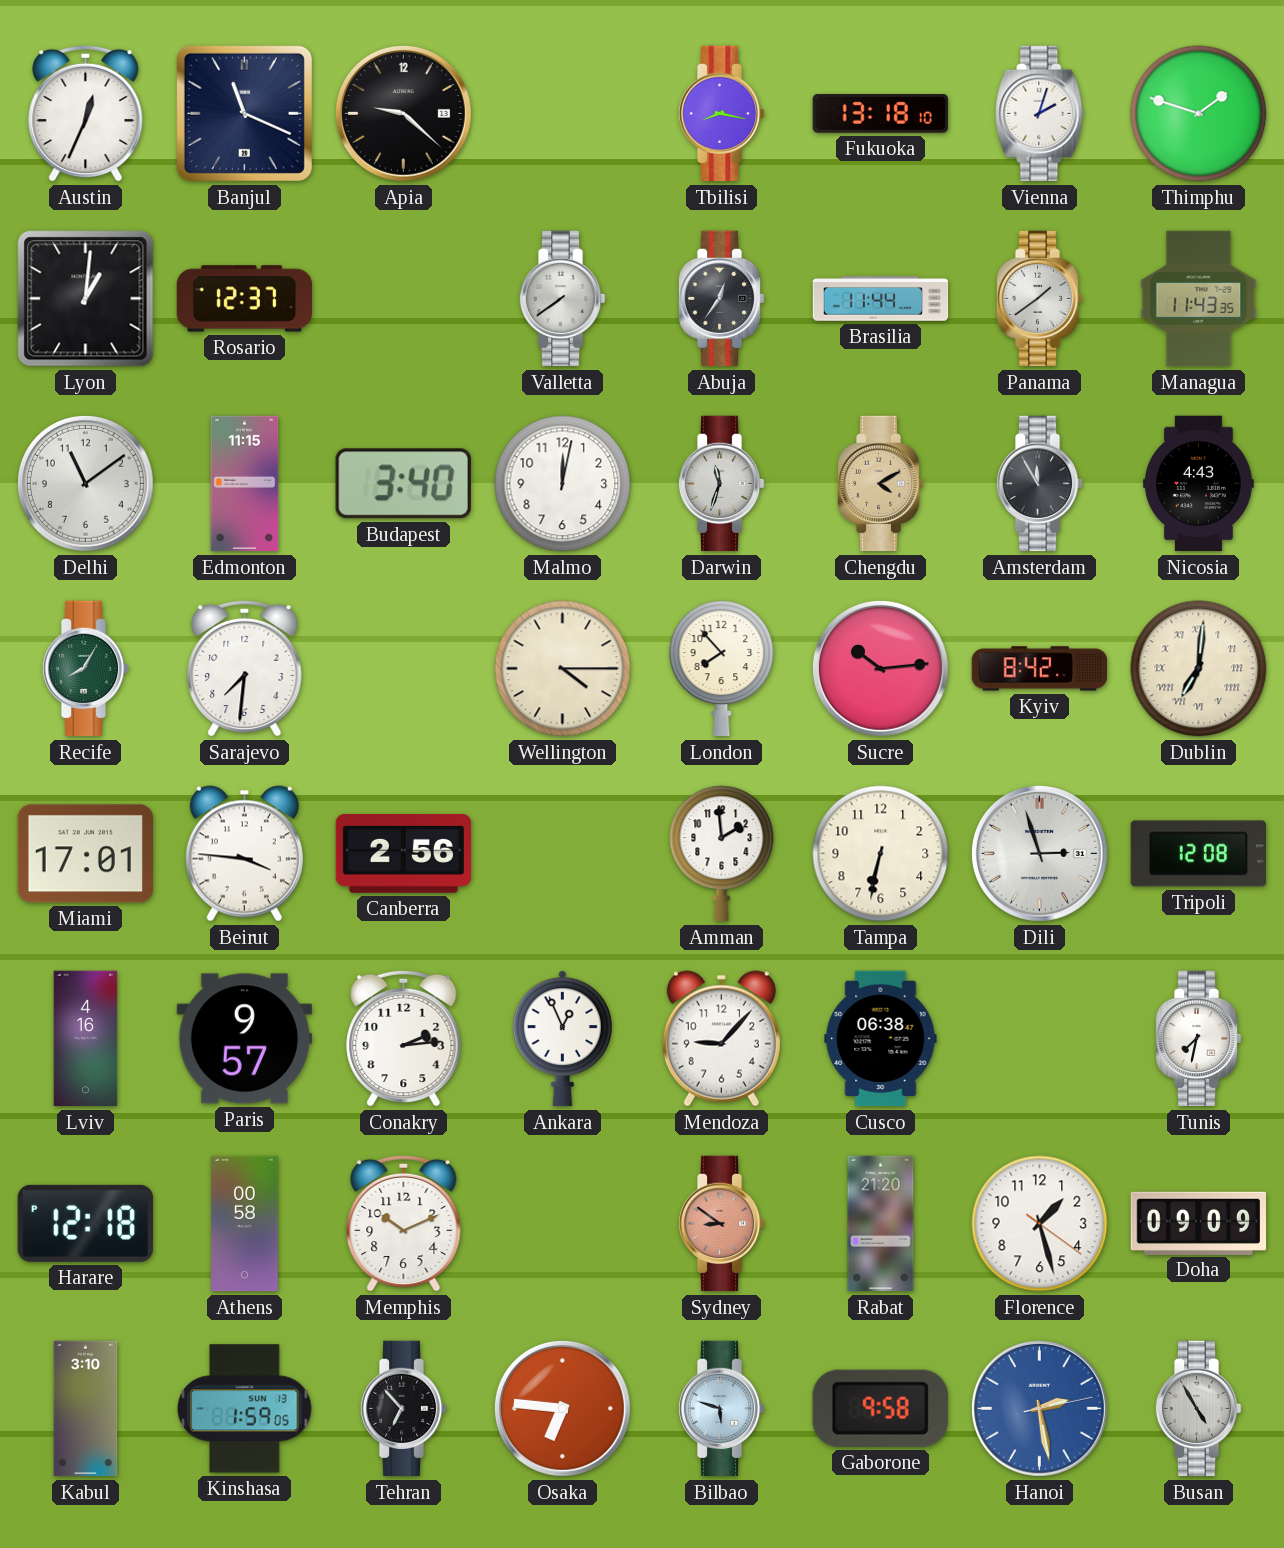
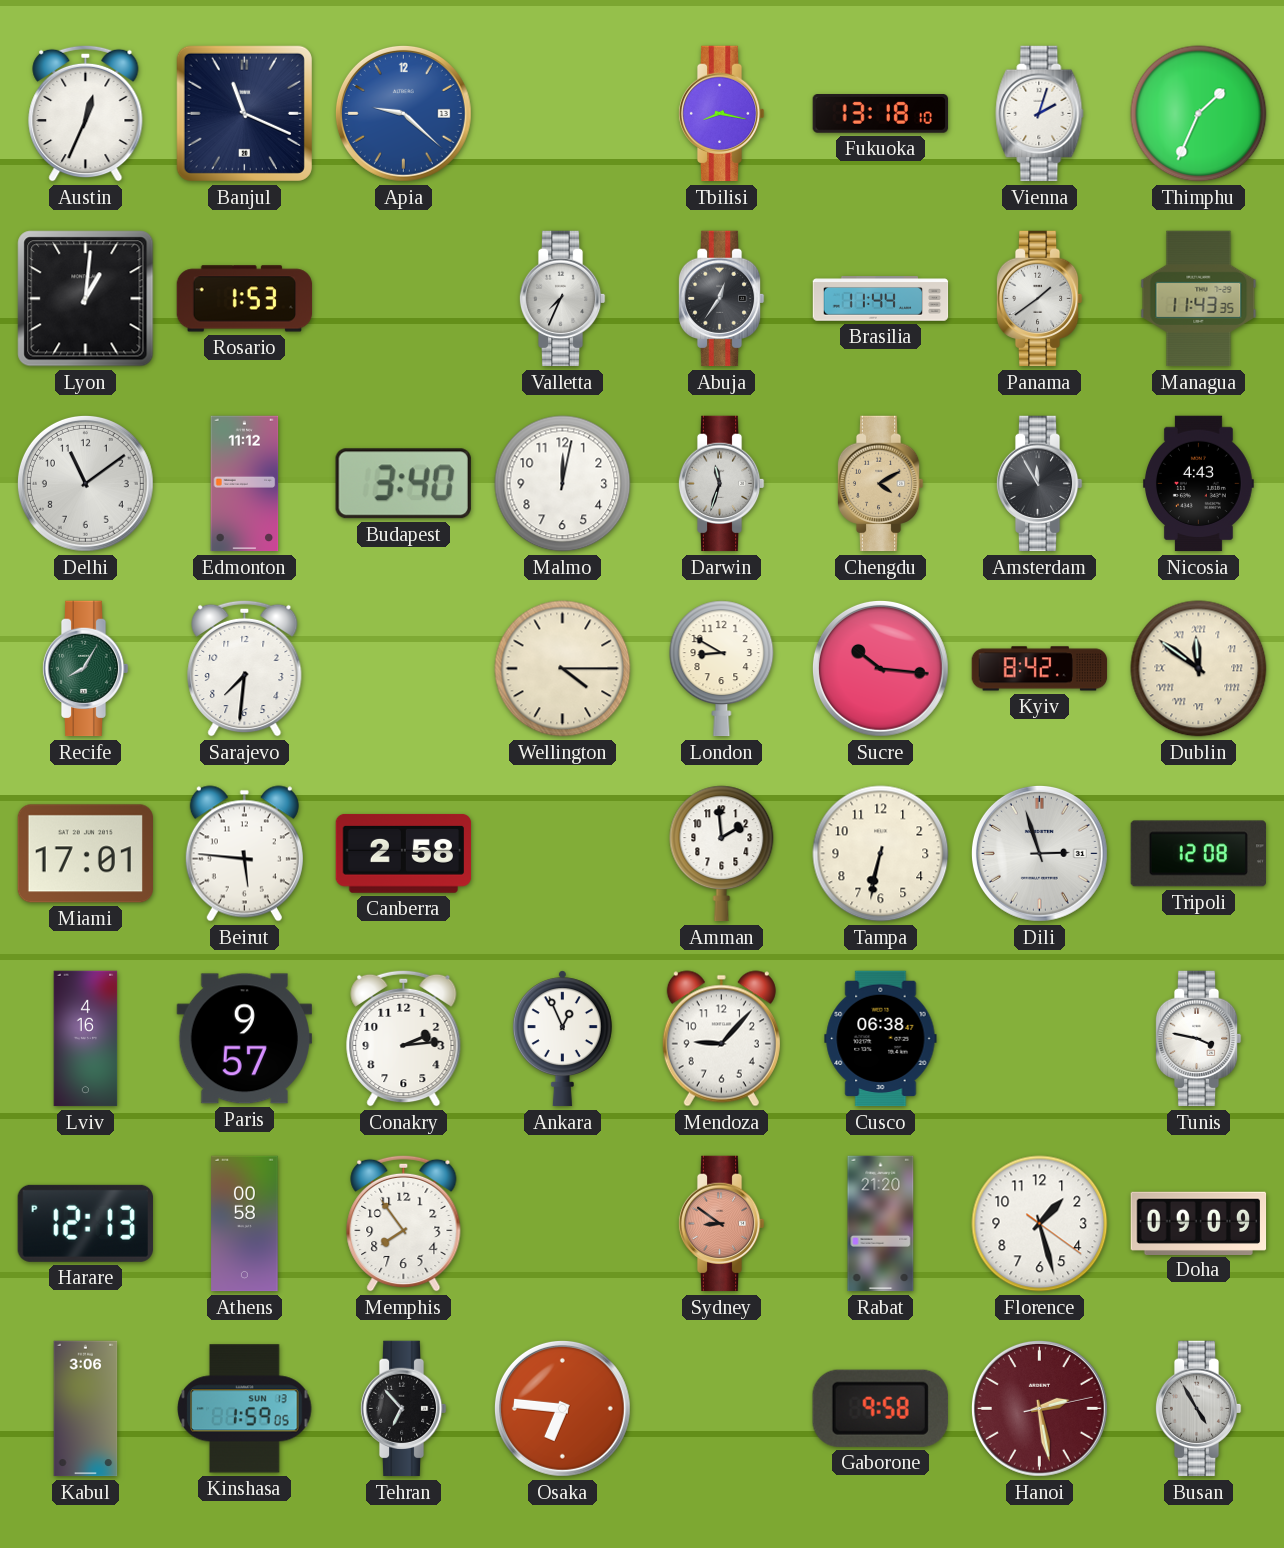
Apia dial: black -> blue (403, 113)
Thimphu: 1:48 -> 1:34 (1199, 114)
Rosario: 12:37 -> 1:53 (245, 299)
Valletta: 7:39 -> 7:34 (562, 299)
Edmonton: 11:15 -> 11:12 (245, 484)
London: 7:53 -> 8:50 (722, 669)
Sucre: 10:14 -> 10:16 (880, 668)
Dublin: 7:01 -> 11:51 (1199, 669)
Beirut: 3:46 -> 5:46 (244, 854)
Canberra: 2:56 -> 2:58 (404, 853)
Tunis: 7:32 -> 3:47 (1198, 1039)
Harare: 12:18 -> 12:13 (85, 1223)
Memphis: 10:11 -> 7:54 (404, 1223)
Kabul: 3:10 -> 3:06 (86, 1409)
Bilbao: 5:48 -> none (721, 1409)
Hanoi dial: blue -> burgundy (1039, 1408)
